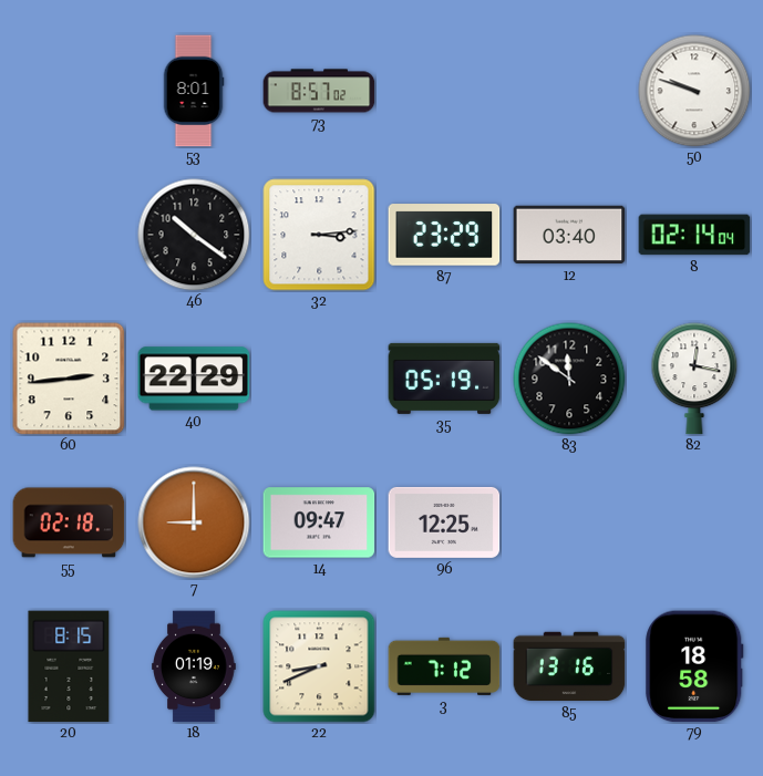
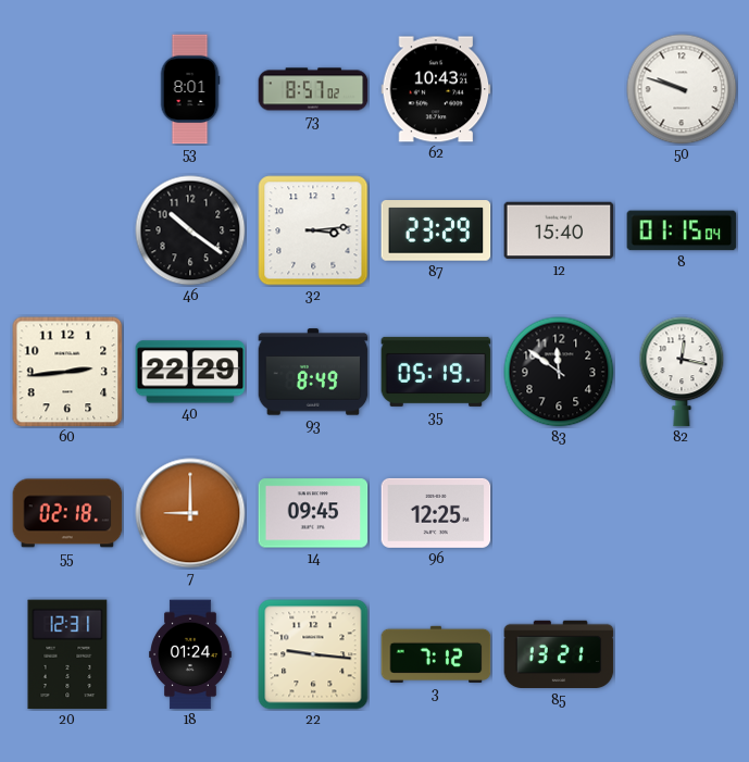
62: none -> 10:43 (436, 89)
12: 03:40 -> 15:40 (559, 230)
8: 02:14 -> 01:15 (682, 230)
93: none -> 8:49 (313, 372)
14: 09:47 -> 09:45 (313, 513)
20: 8:15 -> 12:31 (67, 654)
18: 01:19 -> 01:24 (190, 654)
22: 8:41 -> 9:16 (313, 654)
85: 13:16 -> 13:21 (559, 654)
79: 18:58 -> none (694, 666)
